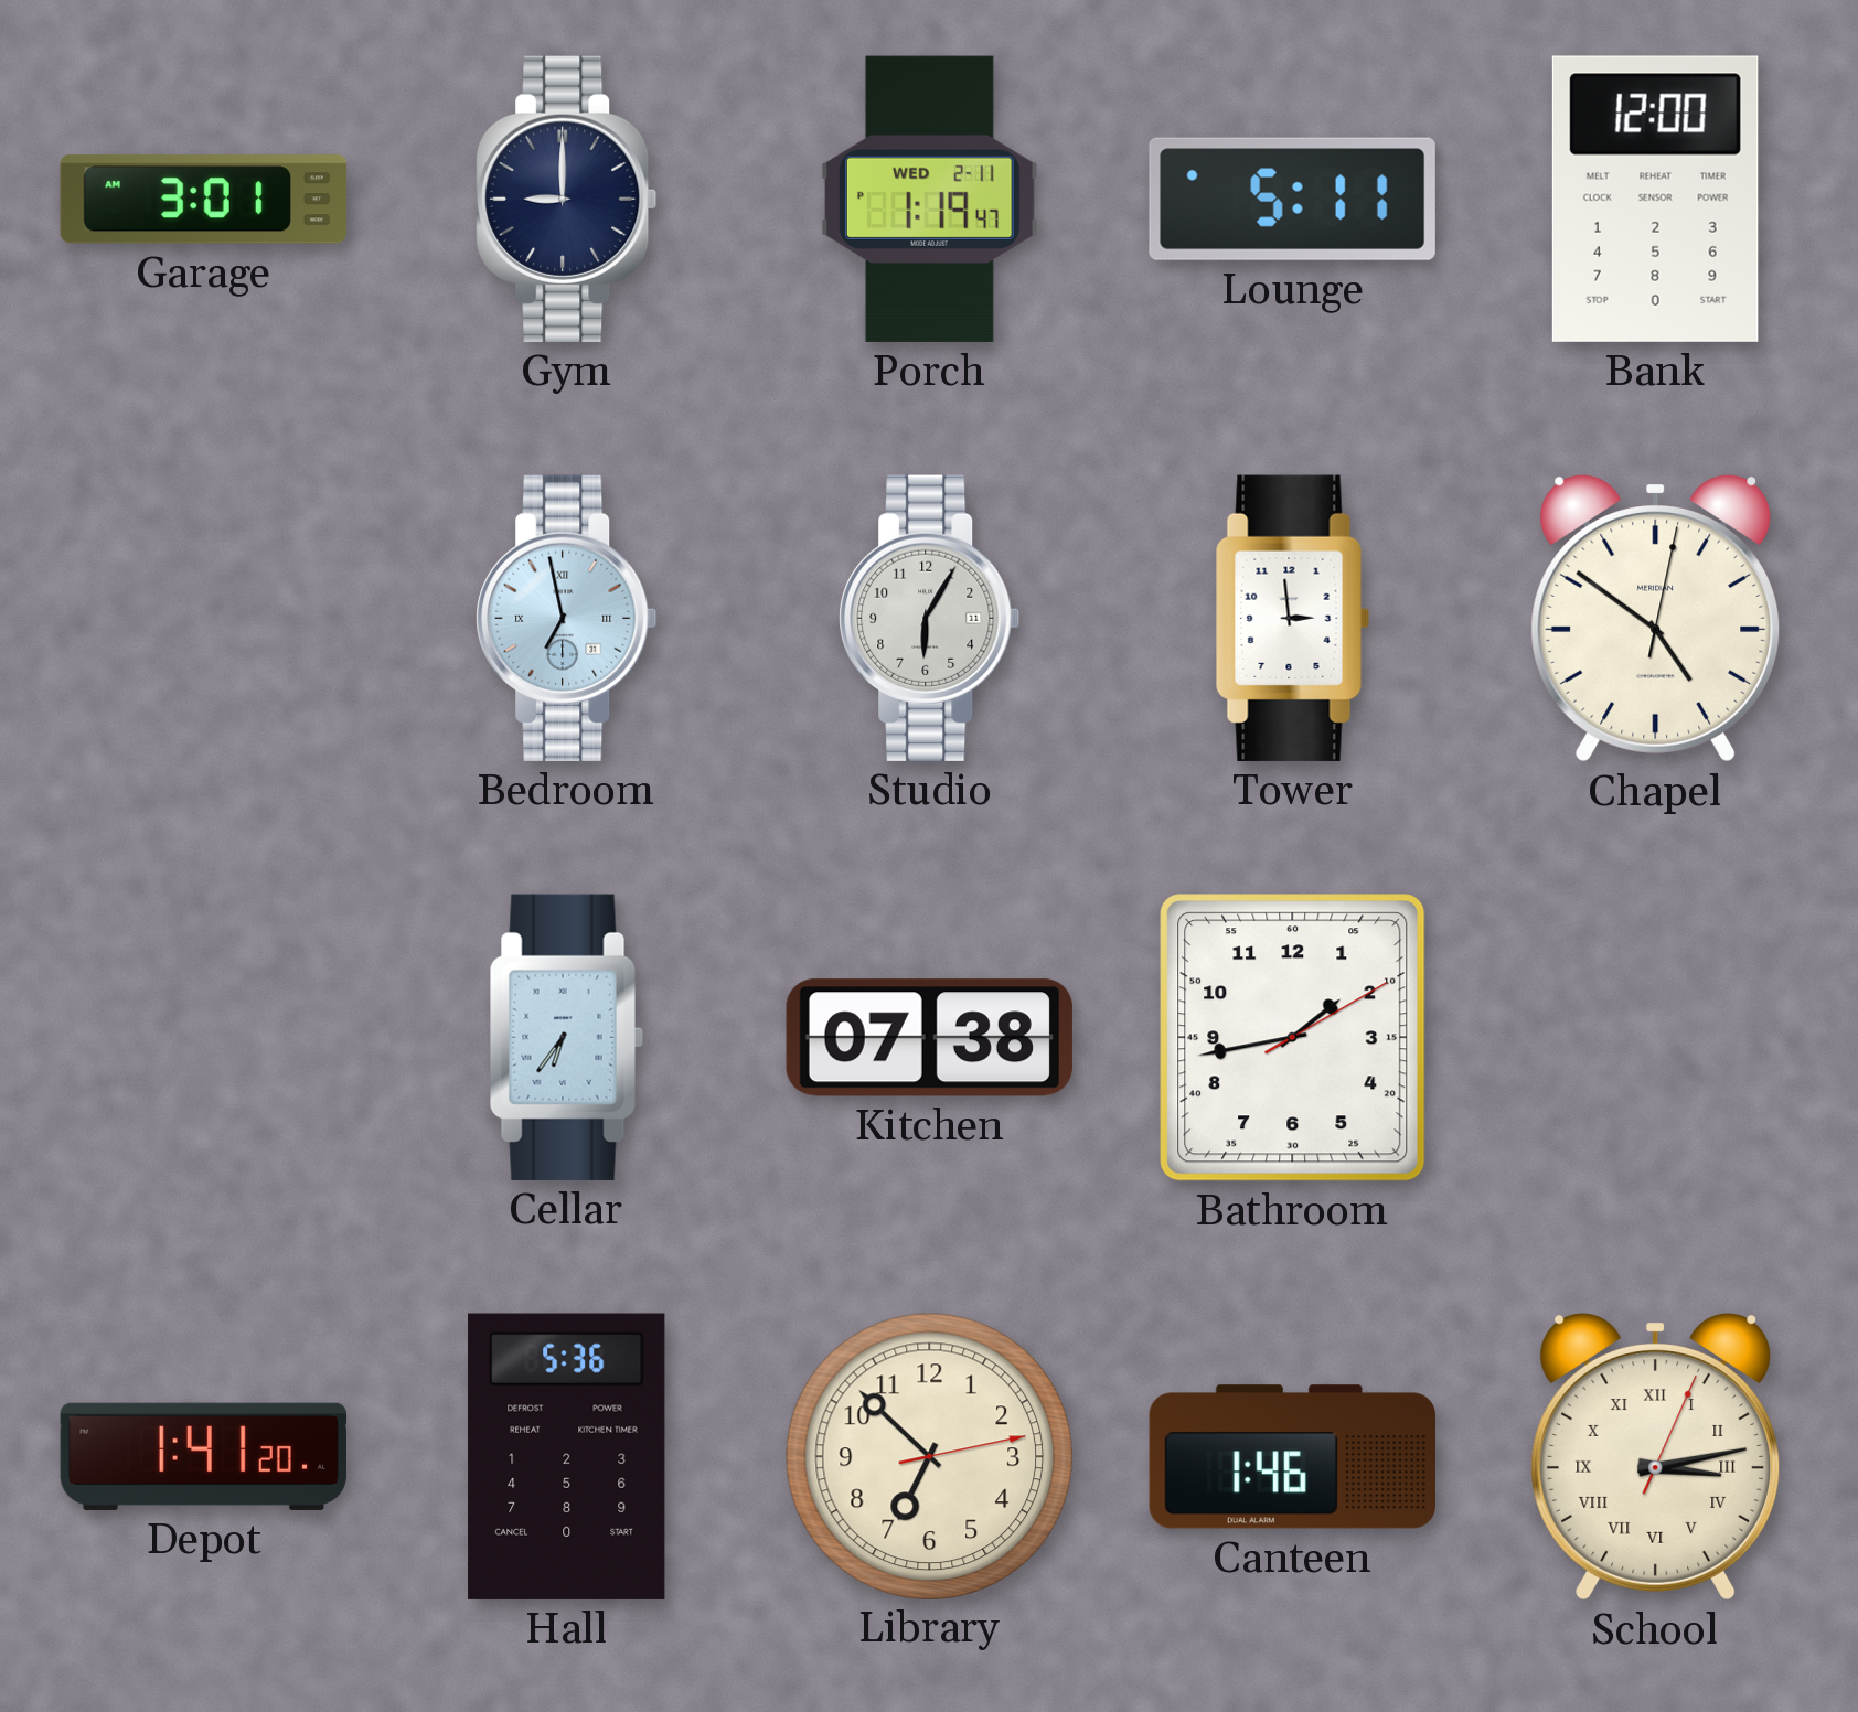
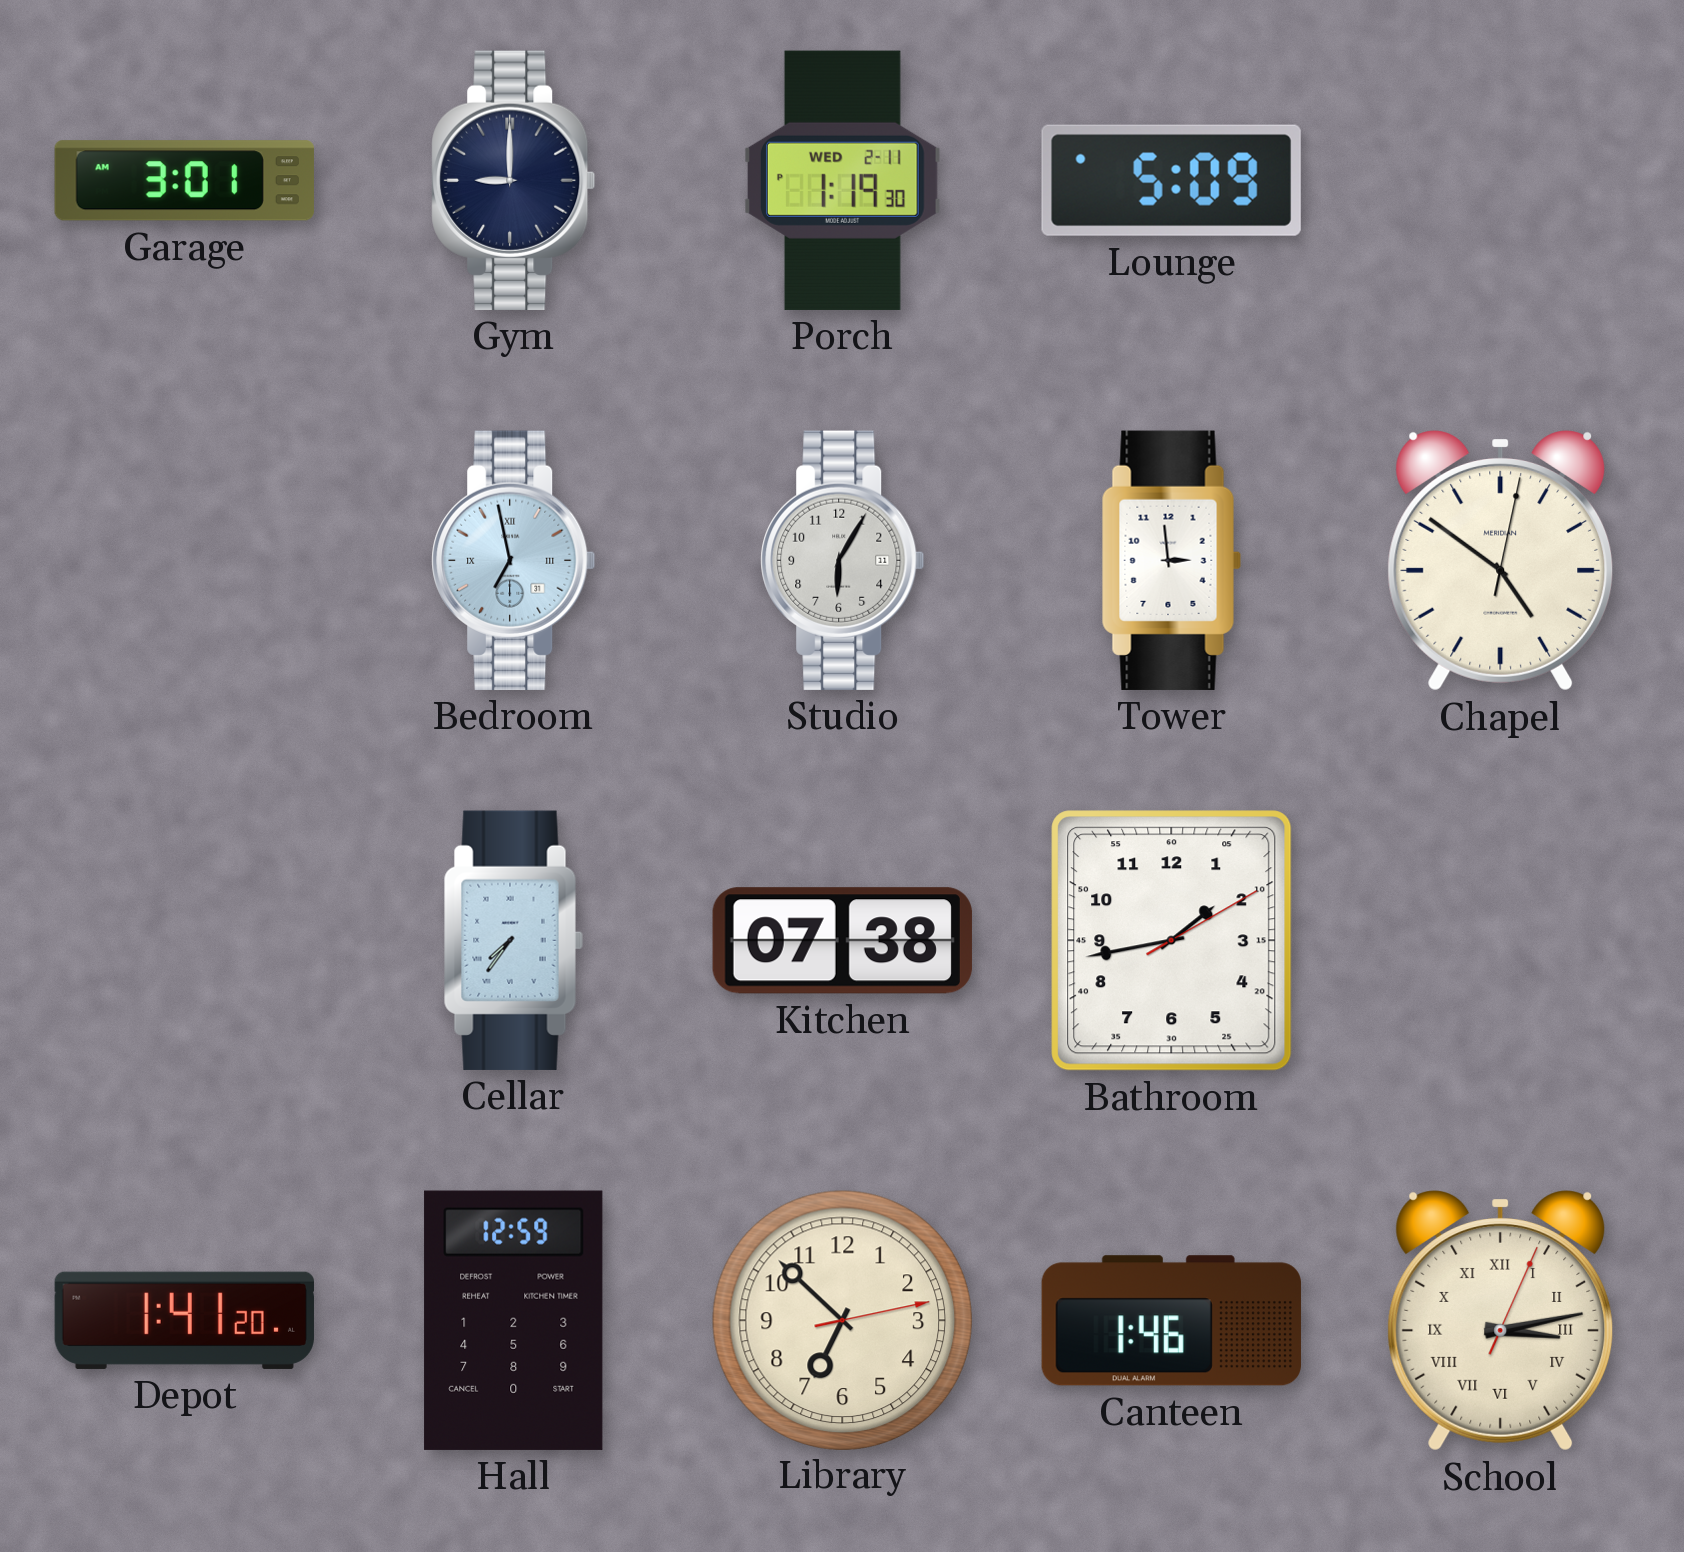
Porch: 1:19:47 PM -> 1:19:30 PM (842, 180)
Lounge: 5:11 -> 5:09 (1171, 180)
Bank: 12:00 -> none (1655, 199)
Cellar: 6:36 -> 7:36 (513, 940)
Hall: 5:36 -> 12:59 (514, 1320)
